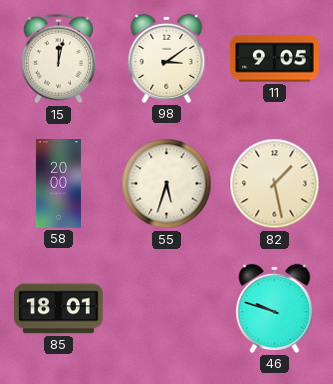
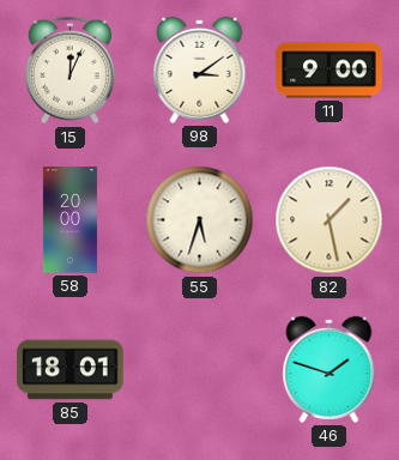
15: 12:02 -> 12:04 (69, 71)
11: 9:05 -> 9:00 (330, 71)
46: 9:48 -> 1:48 (330, 369)
